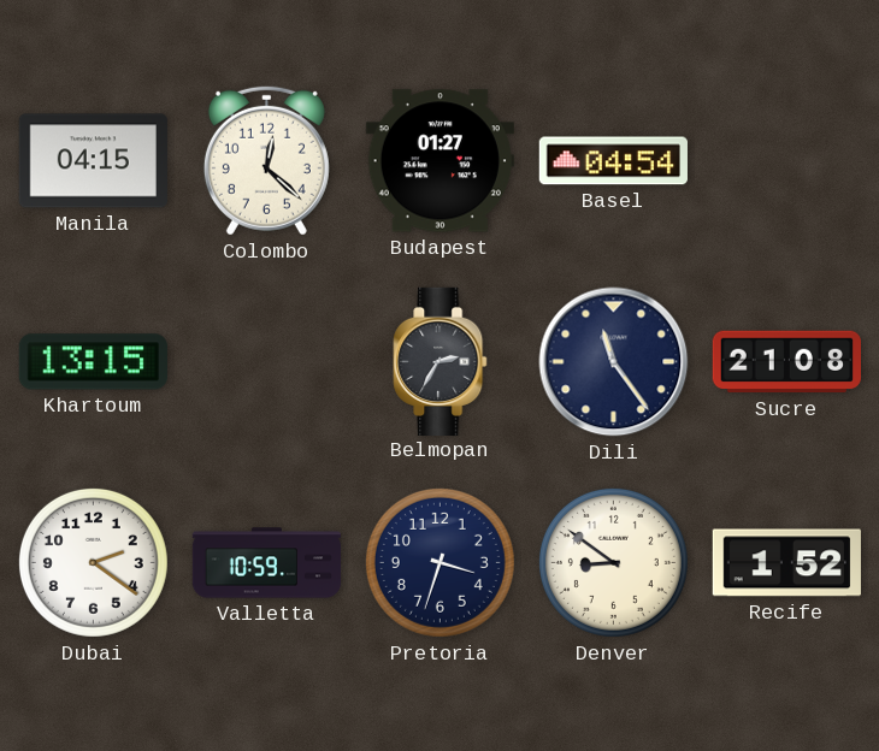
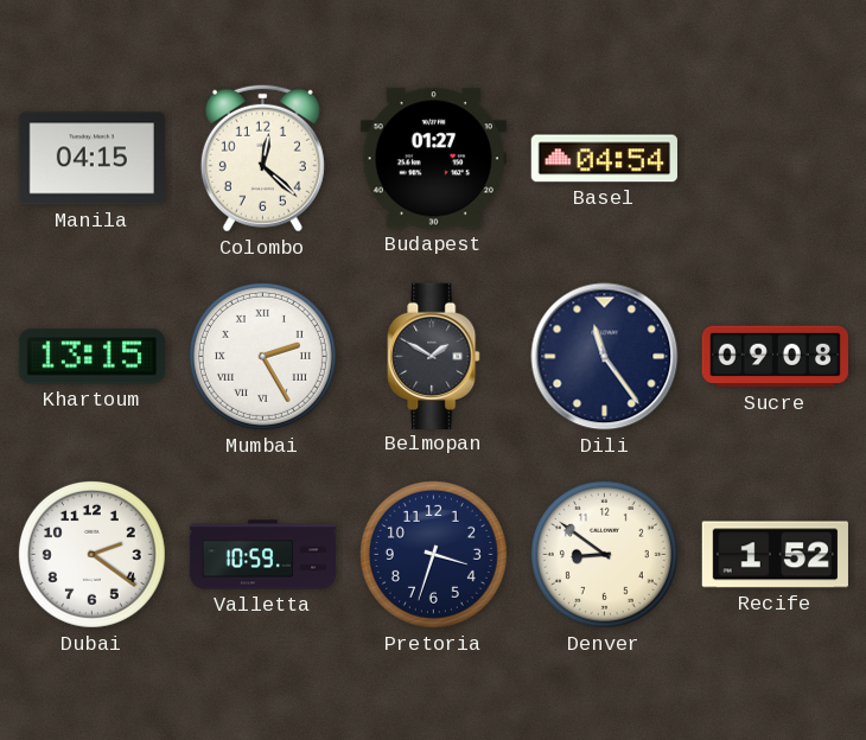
Mumbai: none -> 2:25 (262, 356)
Belmopan: 2:35 -> 1:50 (434, 356)
Sucre: 21:08 -> 09:08 (775, 357)
